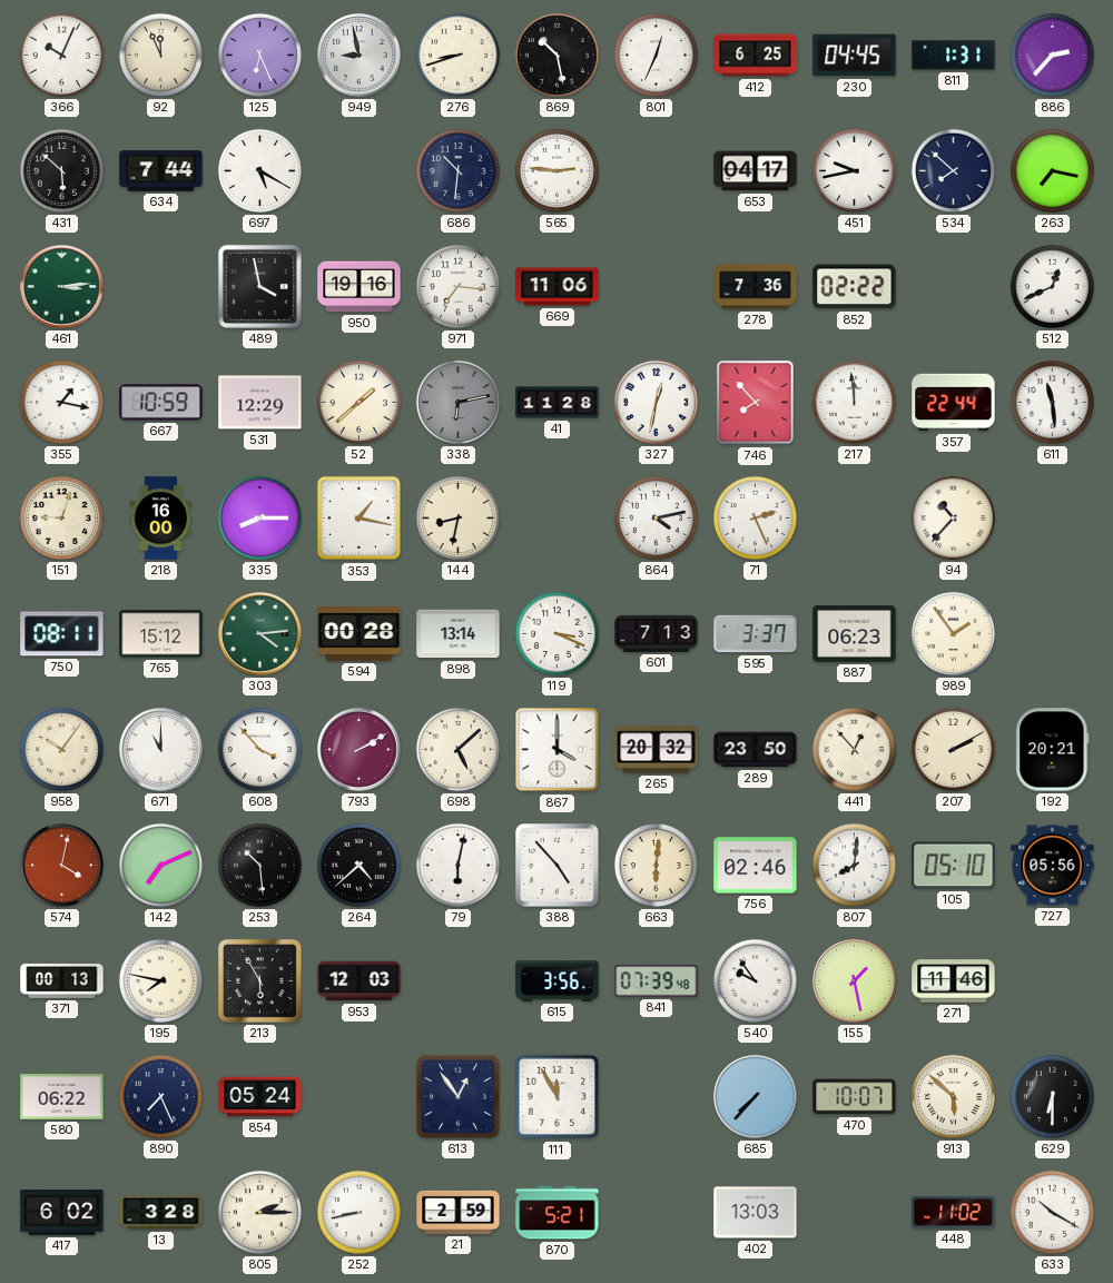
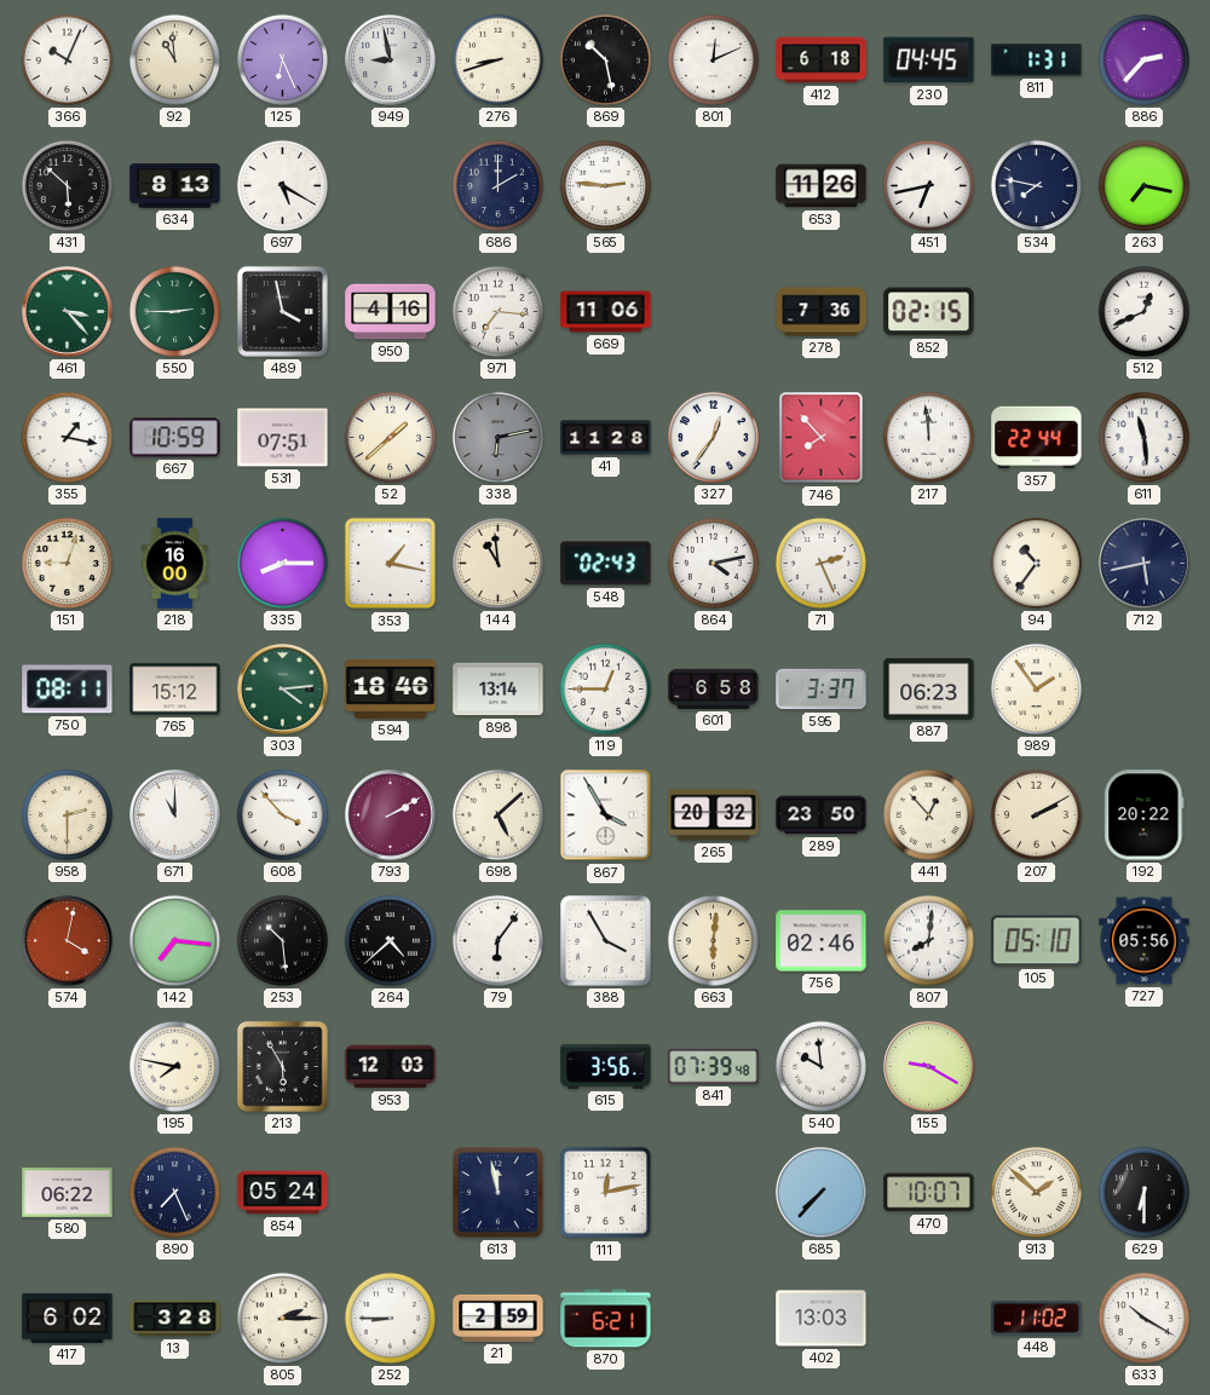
92: 11:56 -> 10:59 (174, 59)
801: 12:34 -> 12:11 (713, 59)
412: 6:25 -> 6:18 (822, 60)
634: 7:44 -> 8:13 (175, 186)
686: 10:31 -> 2:00 (497, 185)
653: 04:17 -> 11:26 (822, 186)
451: 9:43 -> 6:43 (928, 185)
534: 7:52 -> 7:47 (1036, 185)
461: 3:14 -> 3:23 (68, 312)
550: none -> 2:45 (174, 311)
950: 19:16 -> 4:16 (391, 312)
852: 02:22 -> 02:15 (929, 312)
531: 12:29 -> 07:51 (283, 438)
327: 12:32 -> 12:36 (713, 437)
144: 8:32 -> 10:59 (497, 563)
548: none -> 02:43 (606, 564)
94: 10:37 -> 10:36 (1036, 563)
712: none -> 5:43 (1145, 564)
594: 00:28 -> 18:46 (391, 690)
119: 3:19 -> 12:45 (605, 688)
601: 7:13 -> 6:58 (714, 688)
958: 10:06 -> 2:30 (67, 814)
867: 4:00 -> 3:55 (606, 815)
192: 20:21 -> 20:22 (1145, 815)
142: 7:11 -> 7:16 (174, 940)
79: 6:02 -> 6:06 (497, 940)
388: 4:53 -> 3:55 (606, 941)
371: 00:13 -> none (62, 980)
540: 9:54 -> 9:59 (820, 1066)
155: 1:28 -> 9:20 (929, 1067)
271: 11:46 -> none (954, 981)
613: 12:54 -> 11:58 (499, 1193)
111: 11:55 -> 12:13 (606, 1193)
913: 5:52 -> 1:52 (1036, 1192)
252: 8:43 -> 8:45 (390, 1318)
870: 5:21 -> 6:21 (606, 1319)
